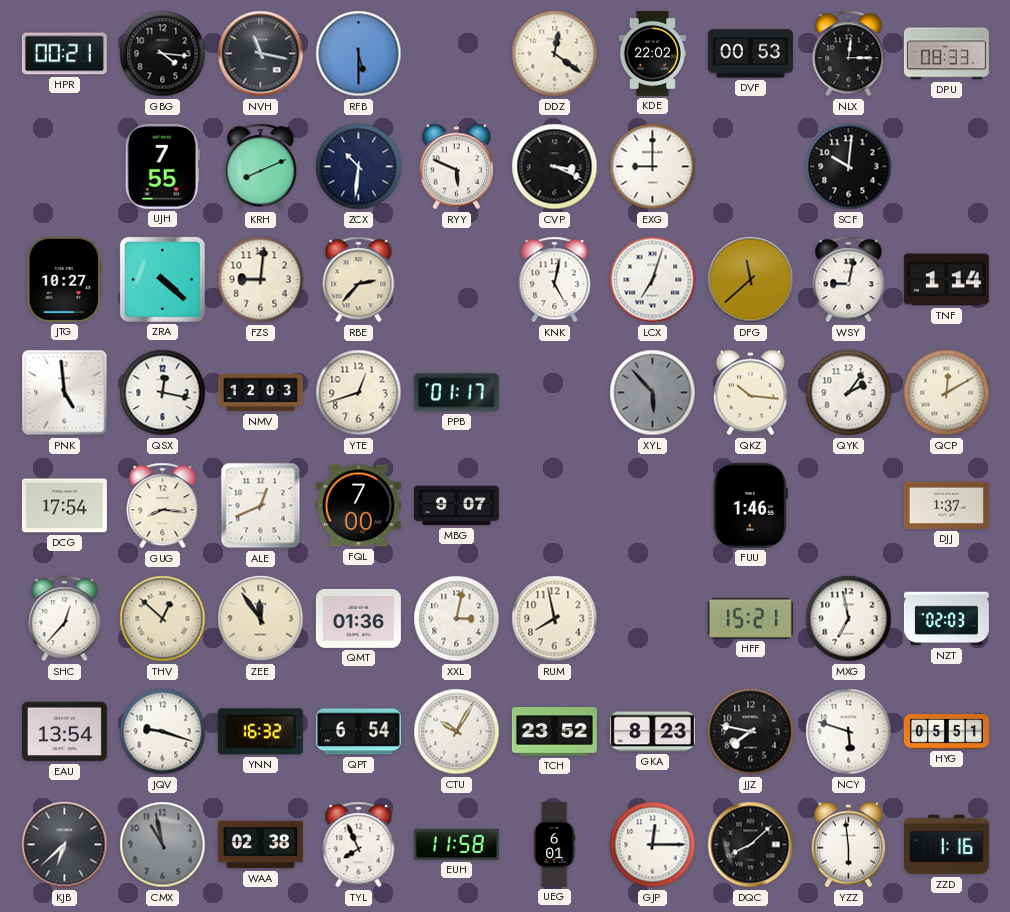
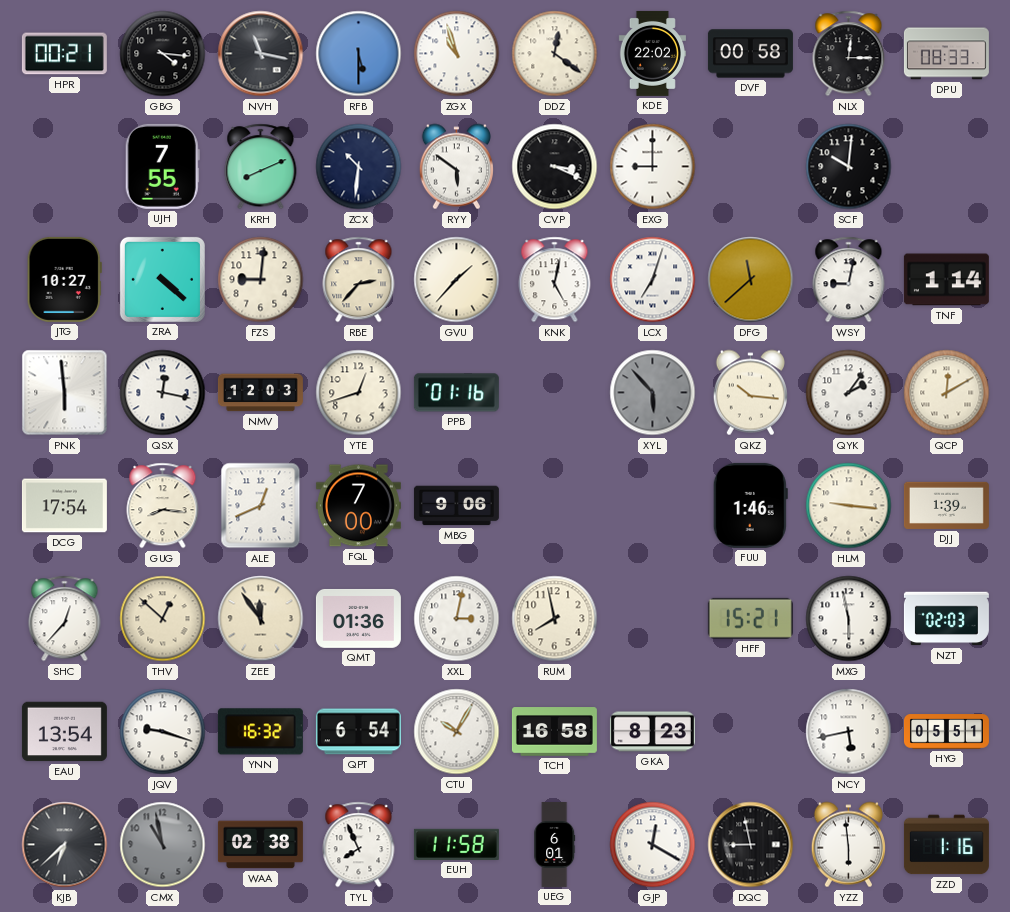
ZGX: none -> 10:57 (457, 54)
DVF: 00:53 -> 00:58 (750, 54)
RYY: 5:49 -> 5:51 (456, 167)
GVU: none -> 1:37 (457, 280)
PNK: 4:59 -> 5:59 (65, 393)
PPB: 01:17 -> 01:16 (456, 393)
MBG: 9:07 -> 9:06 (456, 506)
HLM: none -> 9:16 (849, 506)
DJJ: 1:37 -> 1:39 (946, 505)
MXG: 6:58 -> 5:58 (849, 619)
TCH: 23:52 -> 16:58 (554, 732)
JJZ: 7:47 -> none (751, 732)
NCY: 5:48 -> 5:43 (849, 732)
GJP: 12:15 -> 12:20 (653, 845)
DQC: 8:08 -> 8:58 (751, 845)
